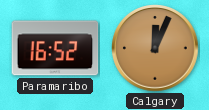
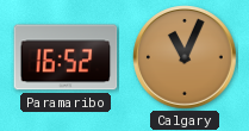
Calgary: 12:04 -> 11:04 (185, 57)
